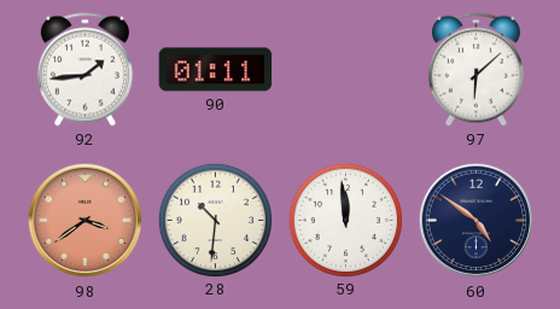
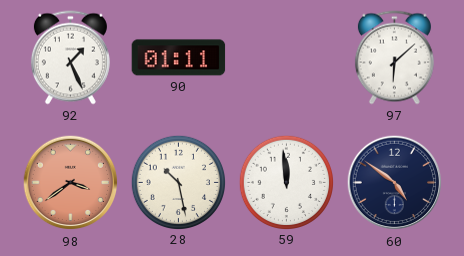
92: 1:44 -> 1:26 (70, 58)
28: 10:31 -> 10:28 (178, 182)
